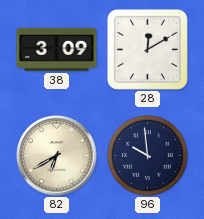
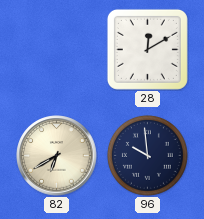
38: 3:09 -> none (57, 49)
